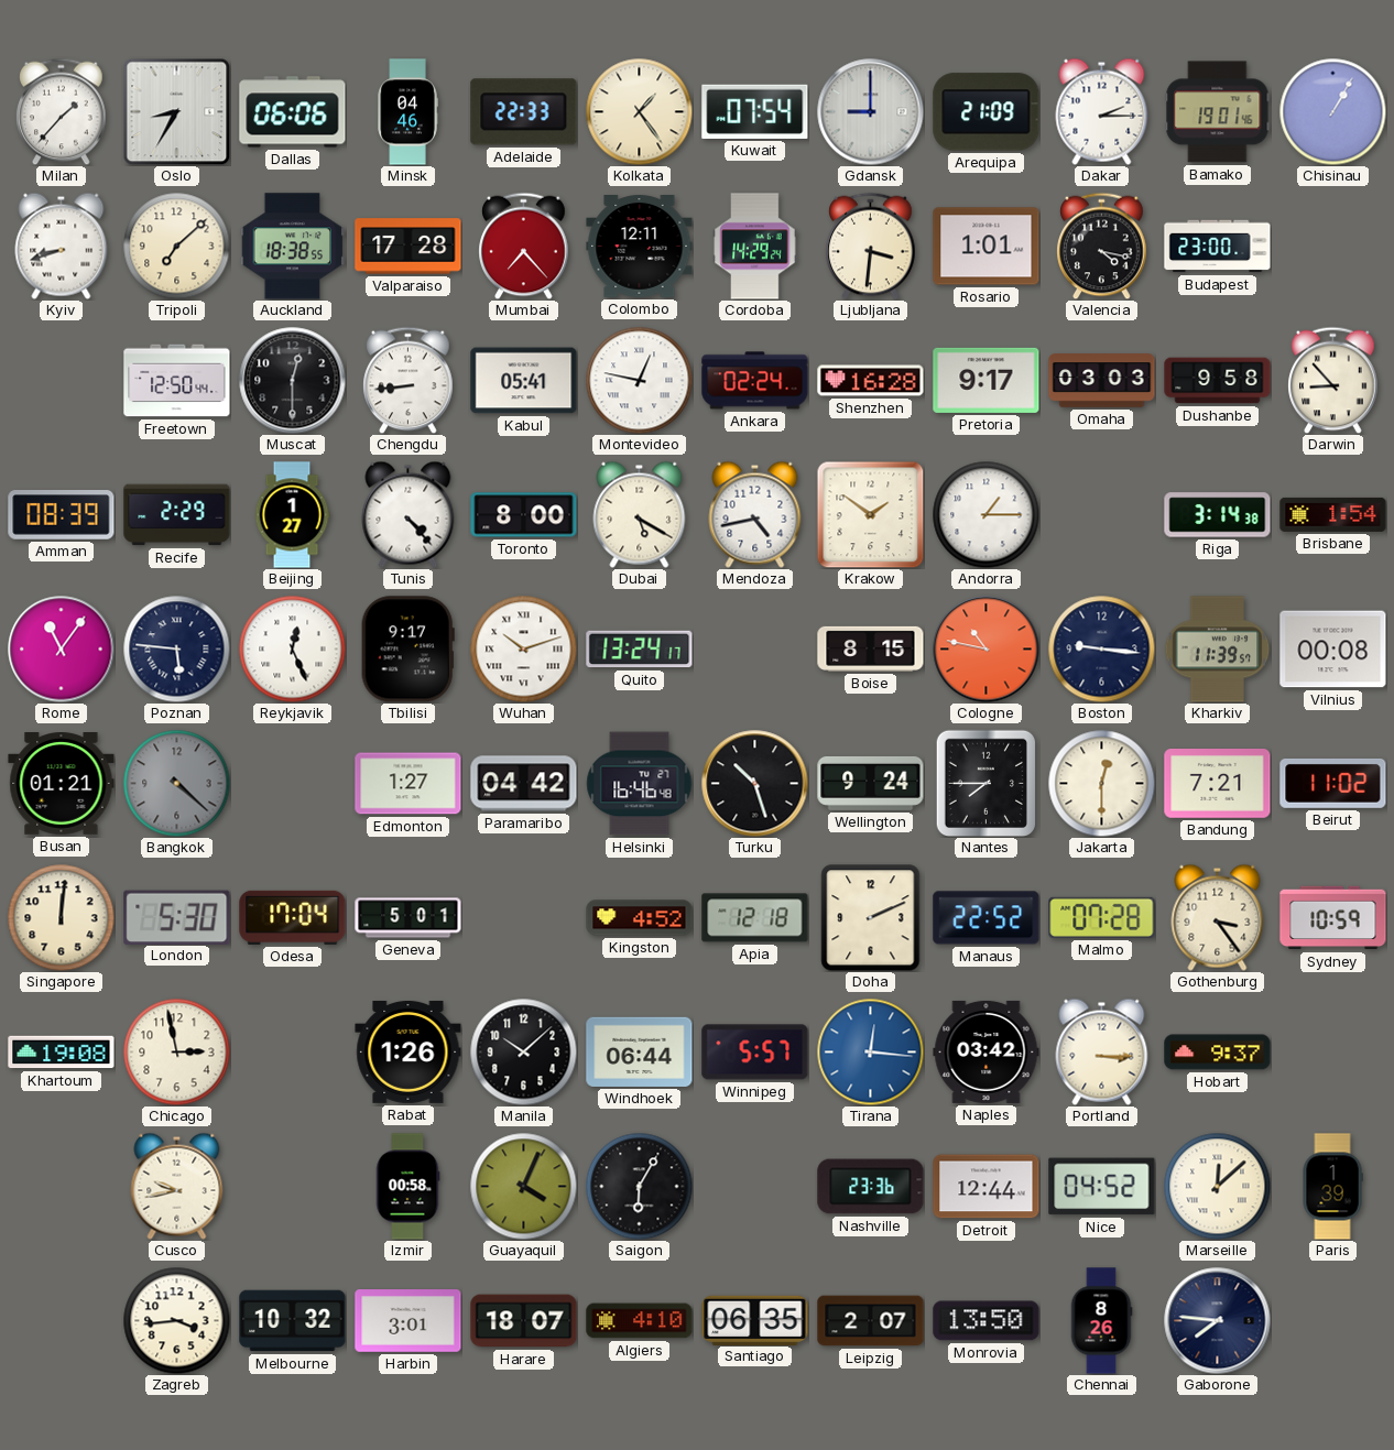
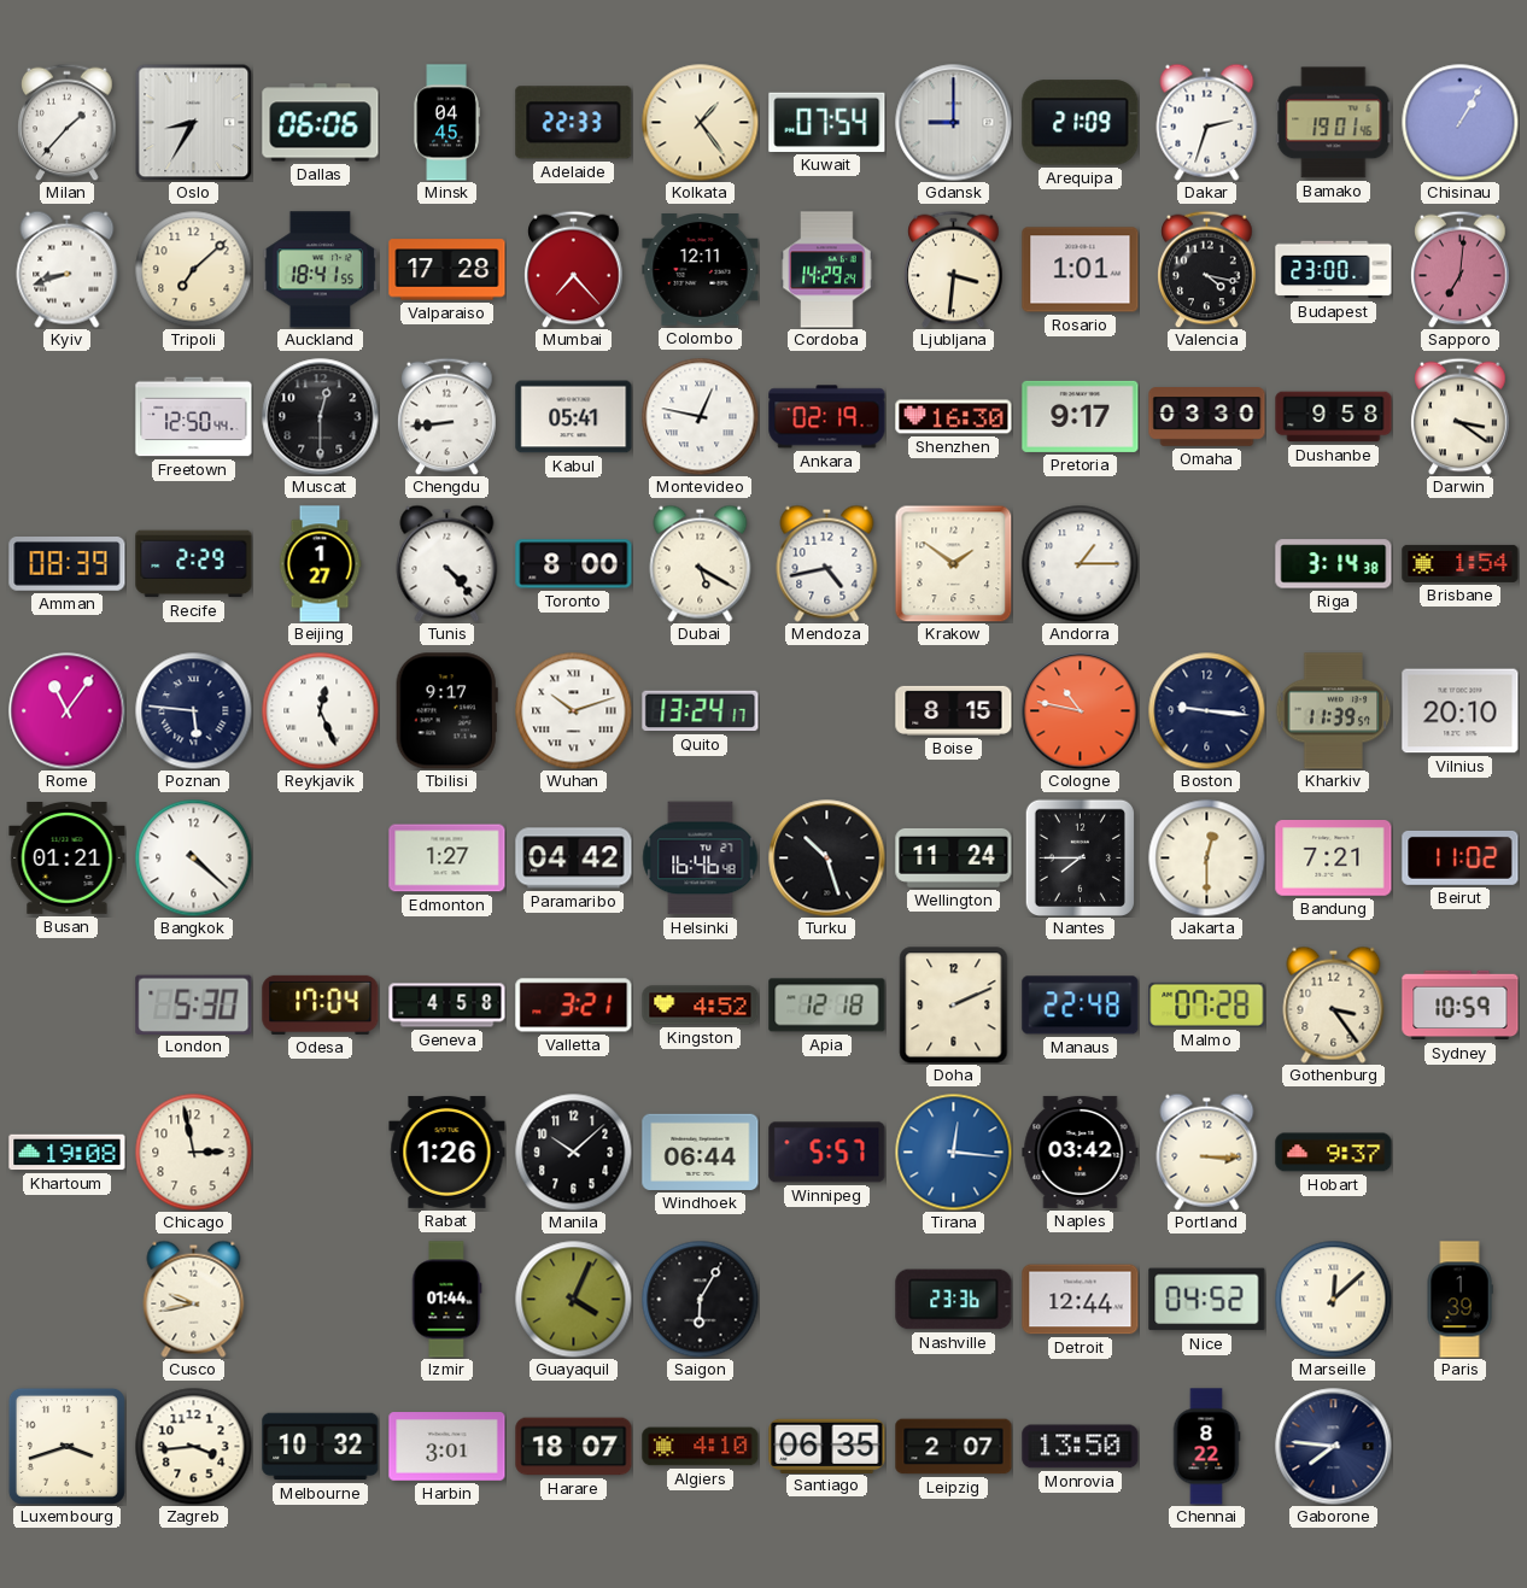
Minsk: 04:46 -> 04:45 (446, 123)
Dakar: 2:15 -> 2:33 (1207, 122)
Auckland: 18:38 -> 18:41 (321, 270)
Sapporo: none -> 7:01 (1461, 269)
Ankara: 02:24 -> 02:19 (827, 417)
Shenzhen: 16:28 -> 16:30 (954, 417)
Omaha: 03:03 -> 03:30 (1207, 417)
Darwin: 8:53 -> 3:21 (1461, 416)
Vilnius: 00:08 -> 20:10 (1461, 711)
Bangkok dial: grey -> white (193, 857)
Wellington: 9:24 -> 11:24 (954, 857)
Singapore: 12:01 -> none (61, 917)
Geneva: 5:01 -> 4:58 (447, 1006)
Valletta: none -> 3:21 (574, 1006)
Manaus: 22:52 -> 22:48 (1081, 1006)
Izmir: 00:58 -> 01:44 (446, 1300)
Luxembourg: none -> 3:42 (66, 1446)
Chennai: 8:26 -> 8:22 (1206, 1447)
